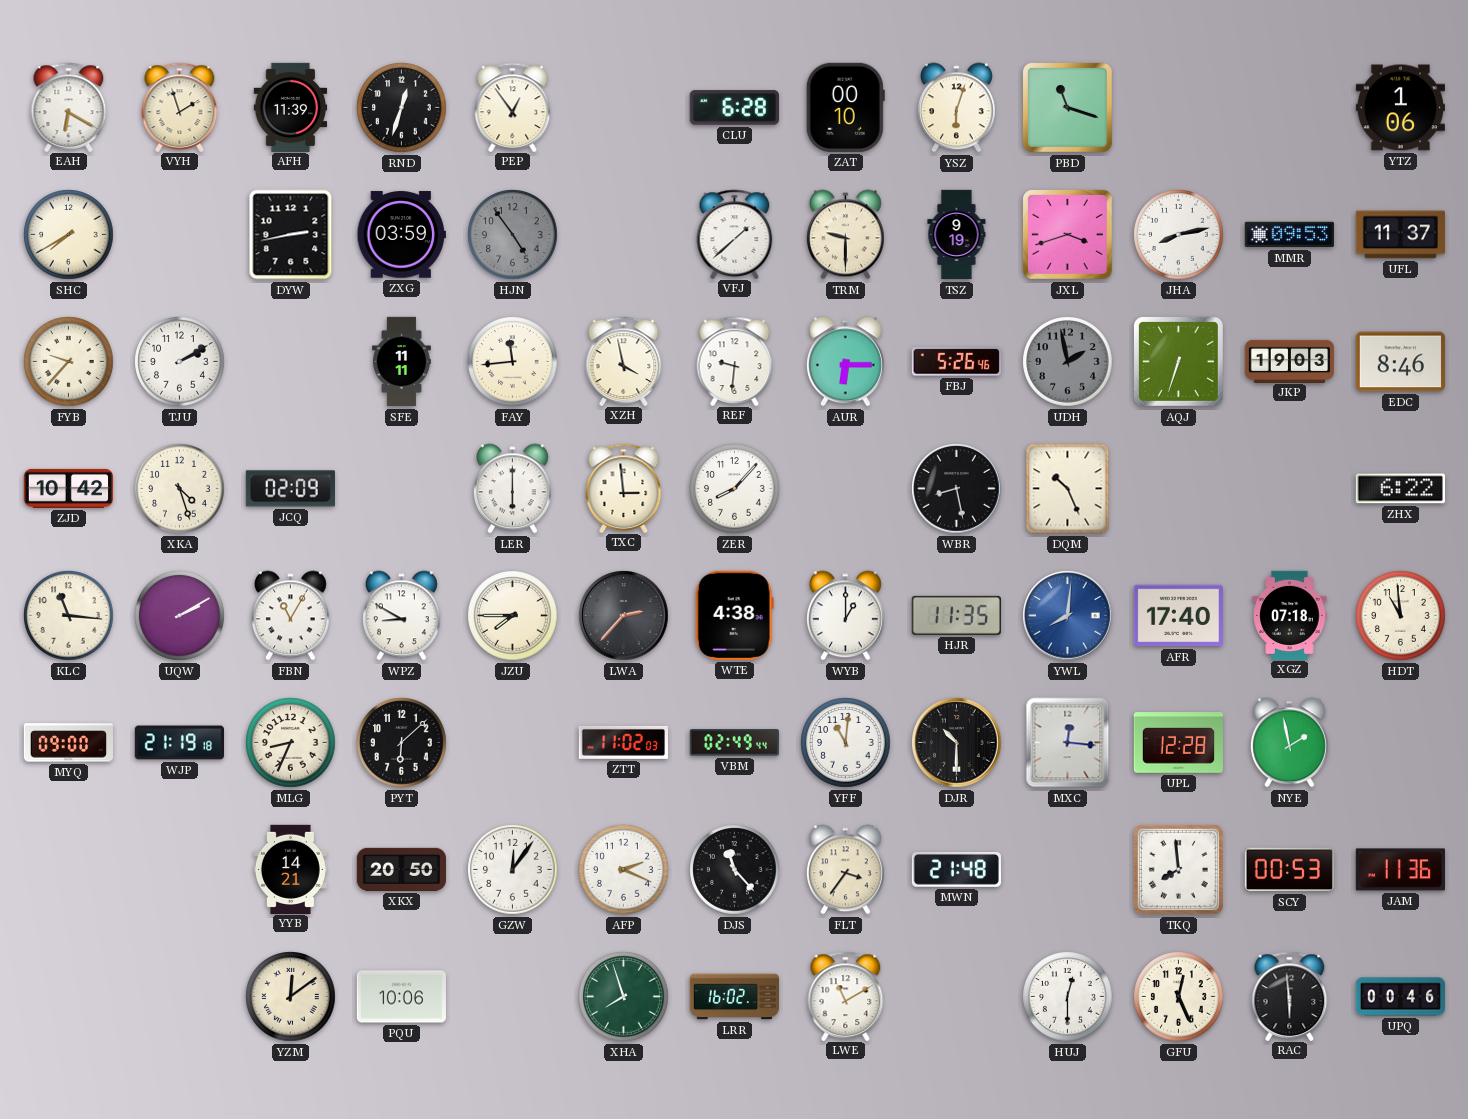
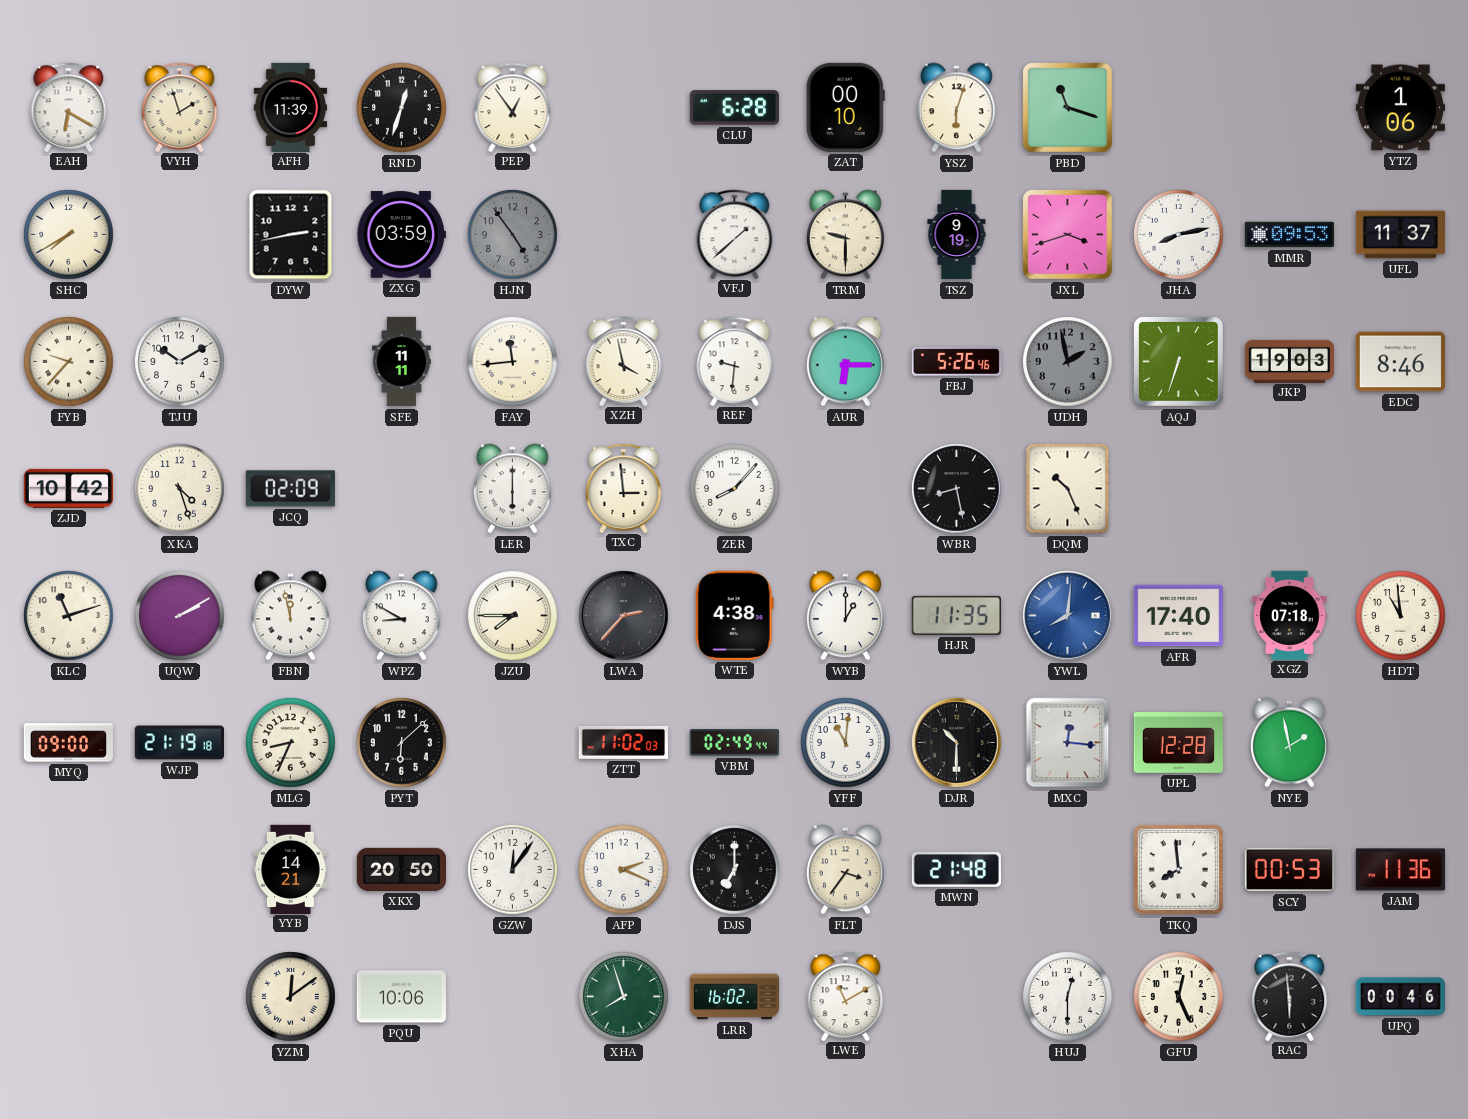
TJU: 2:10 -> 10:10 (180, 362)
ZHX: 6:22 -> none (1400, 489)
KLC: 11:16 -> 11:12 (69, 616)
FBN: 11:05 -> 11:58 (290, 616)
DJS: 11:23 -> 7:00 (735, 870)
